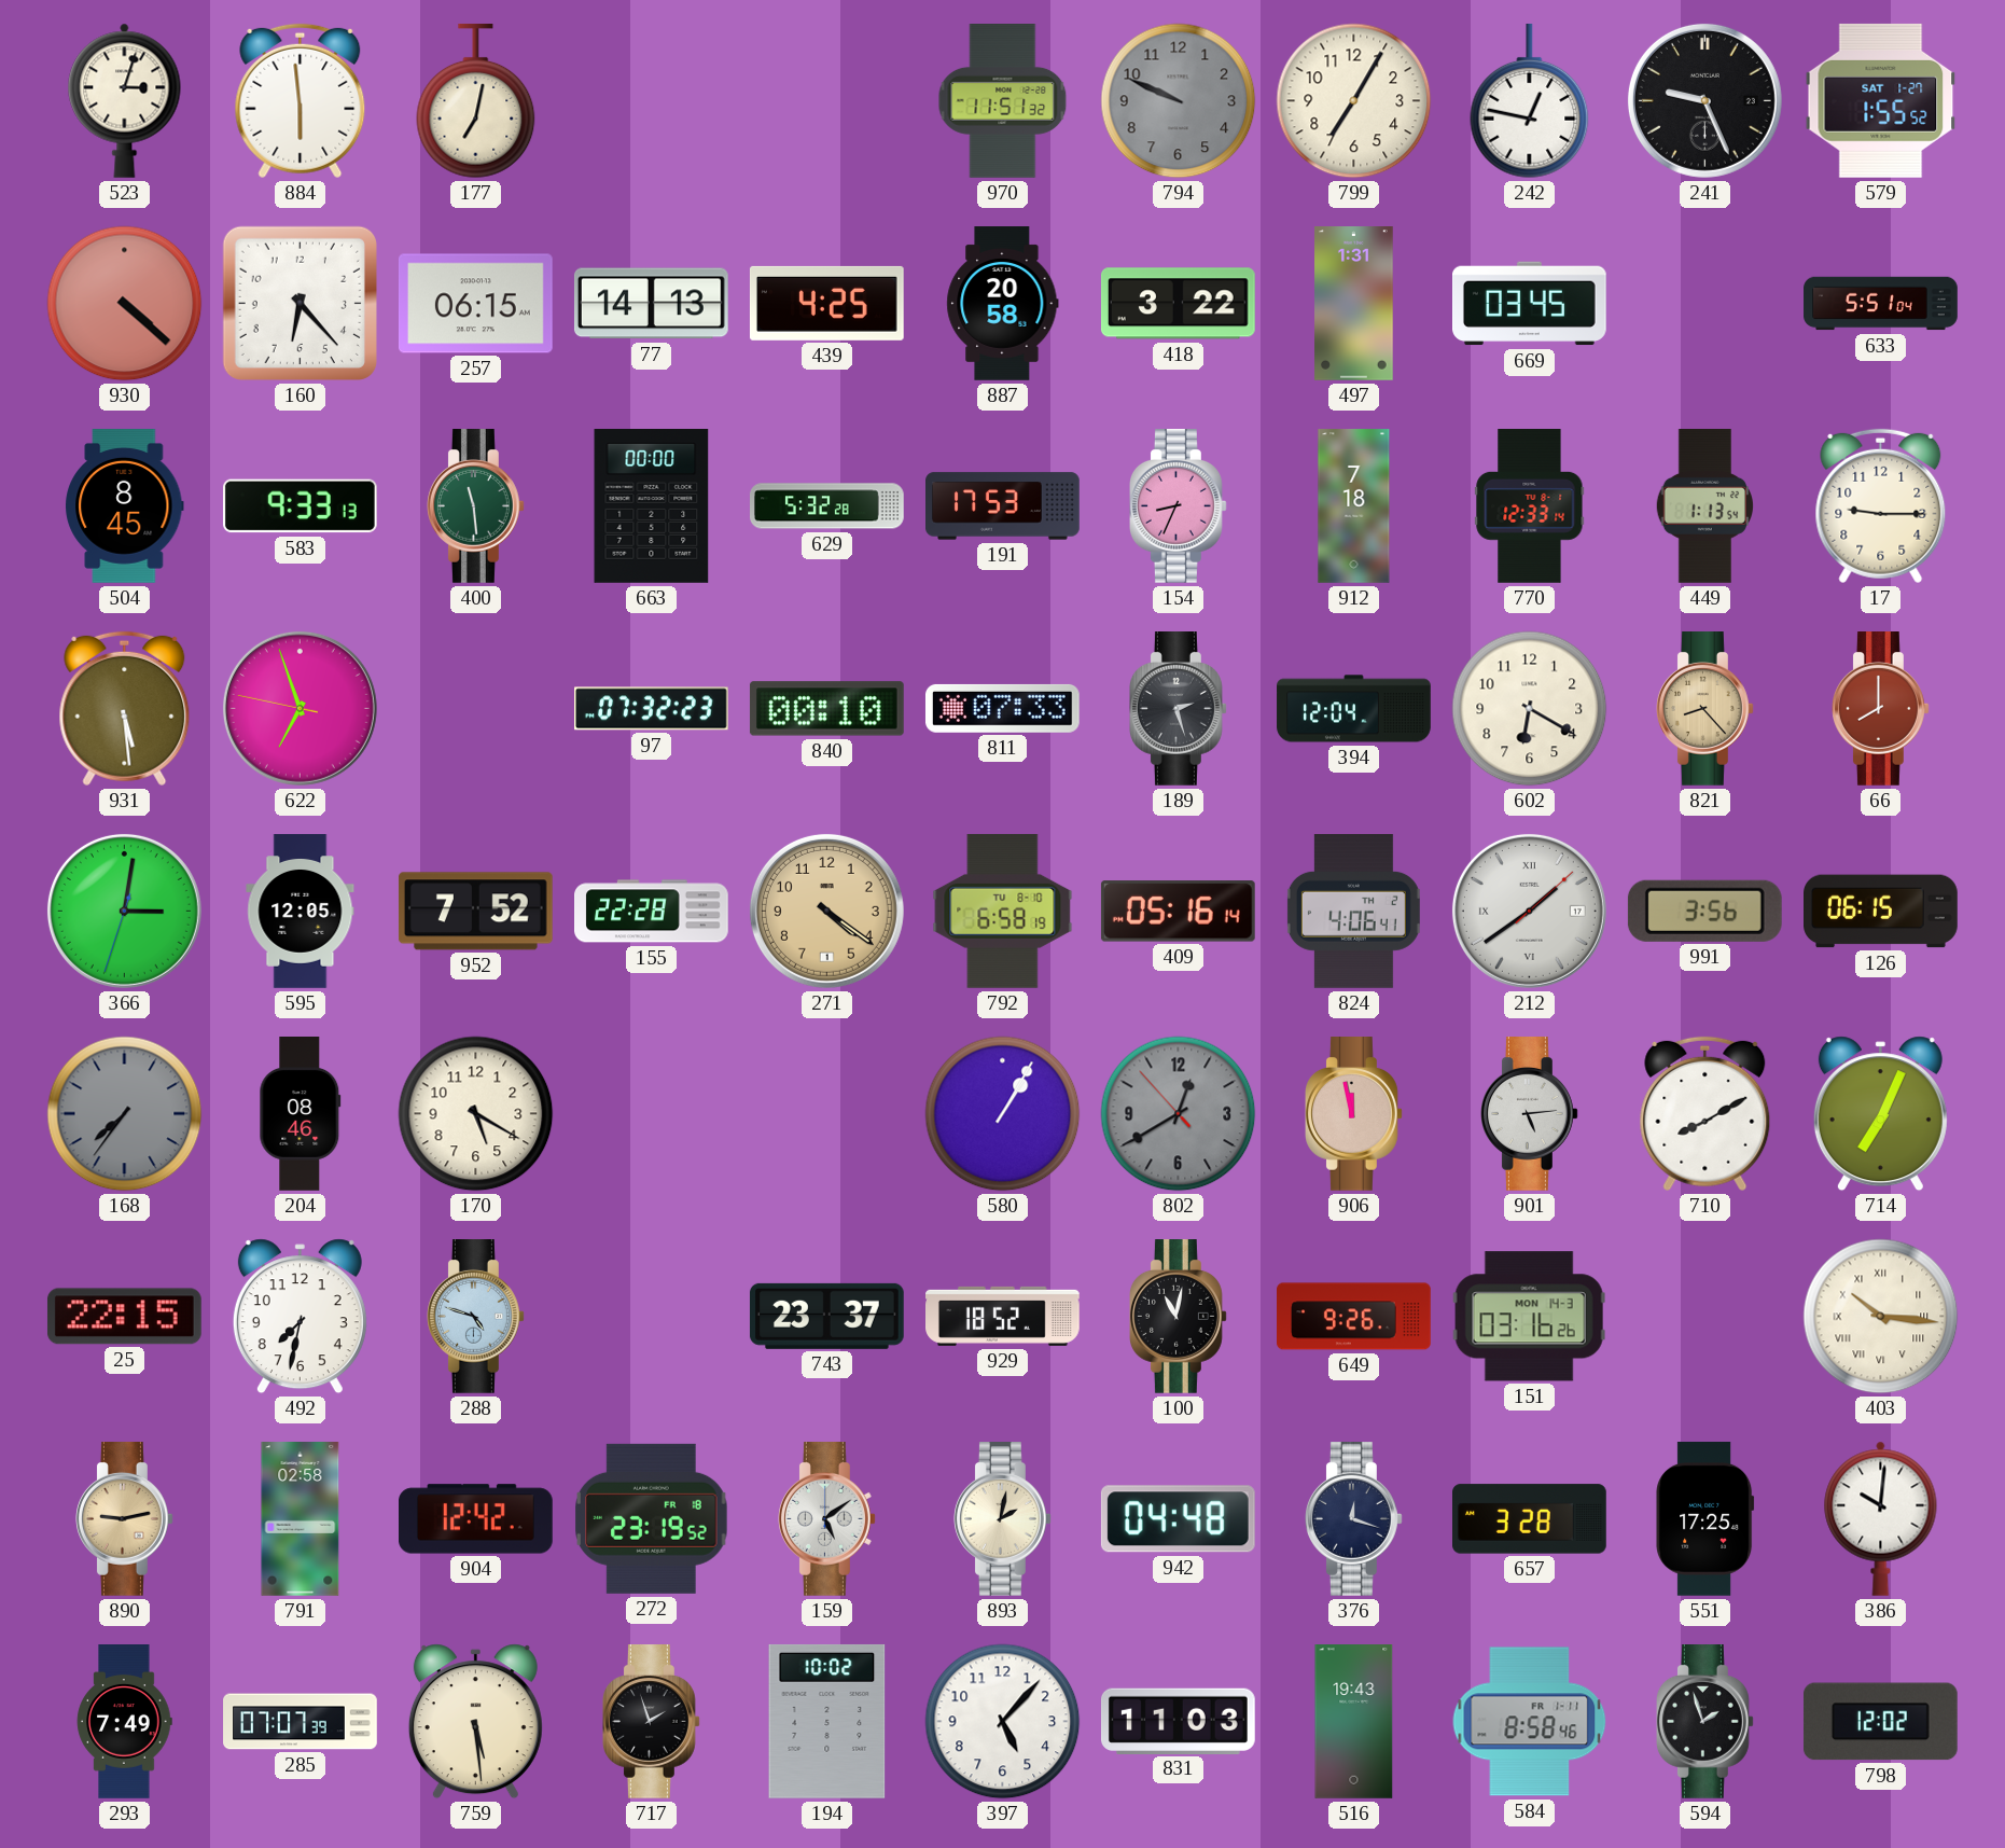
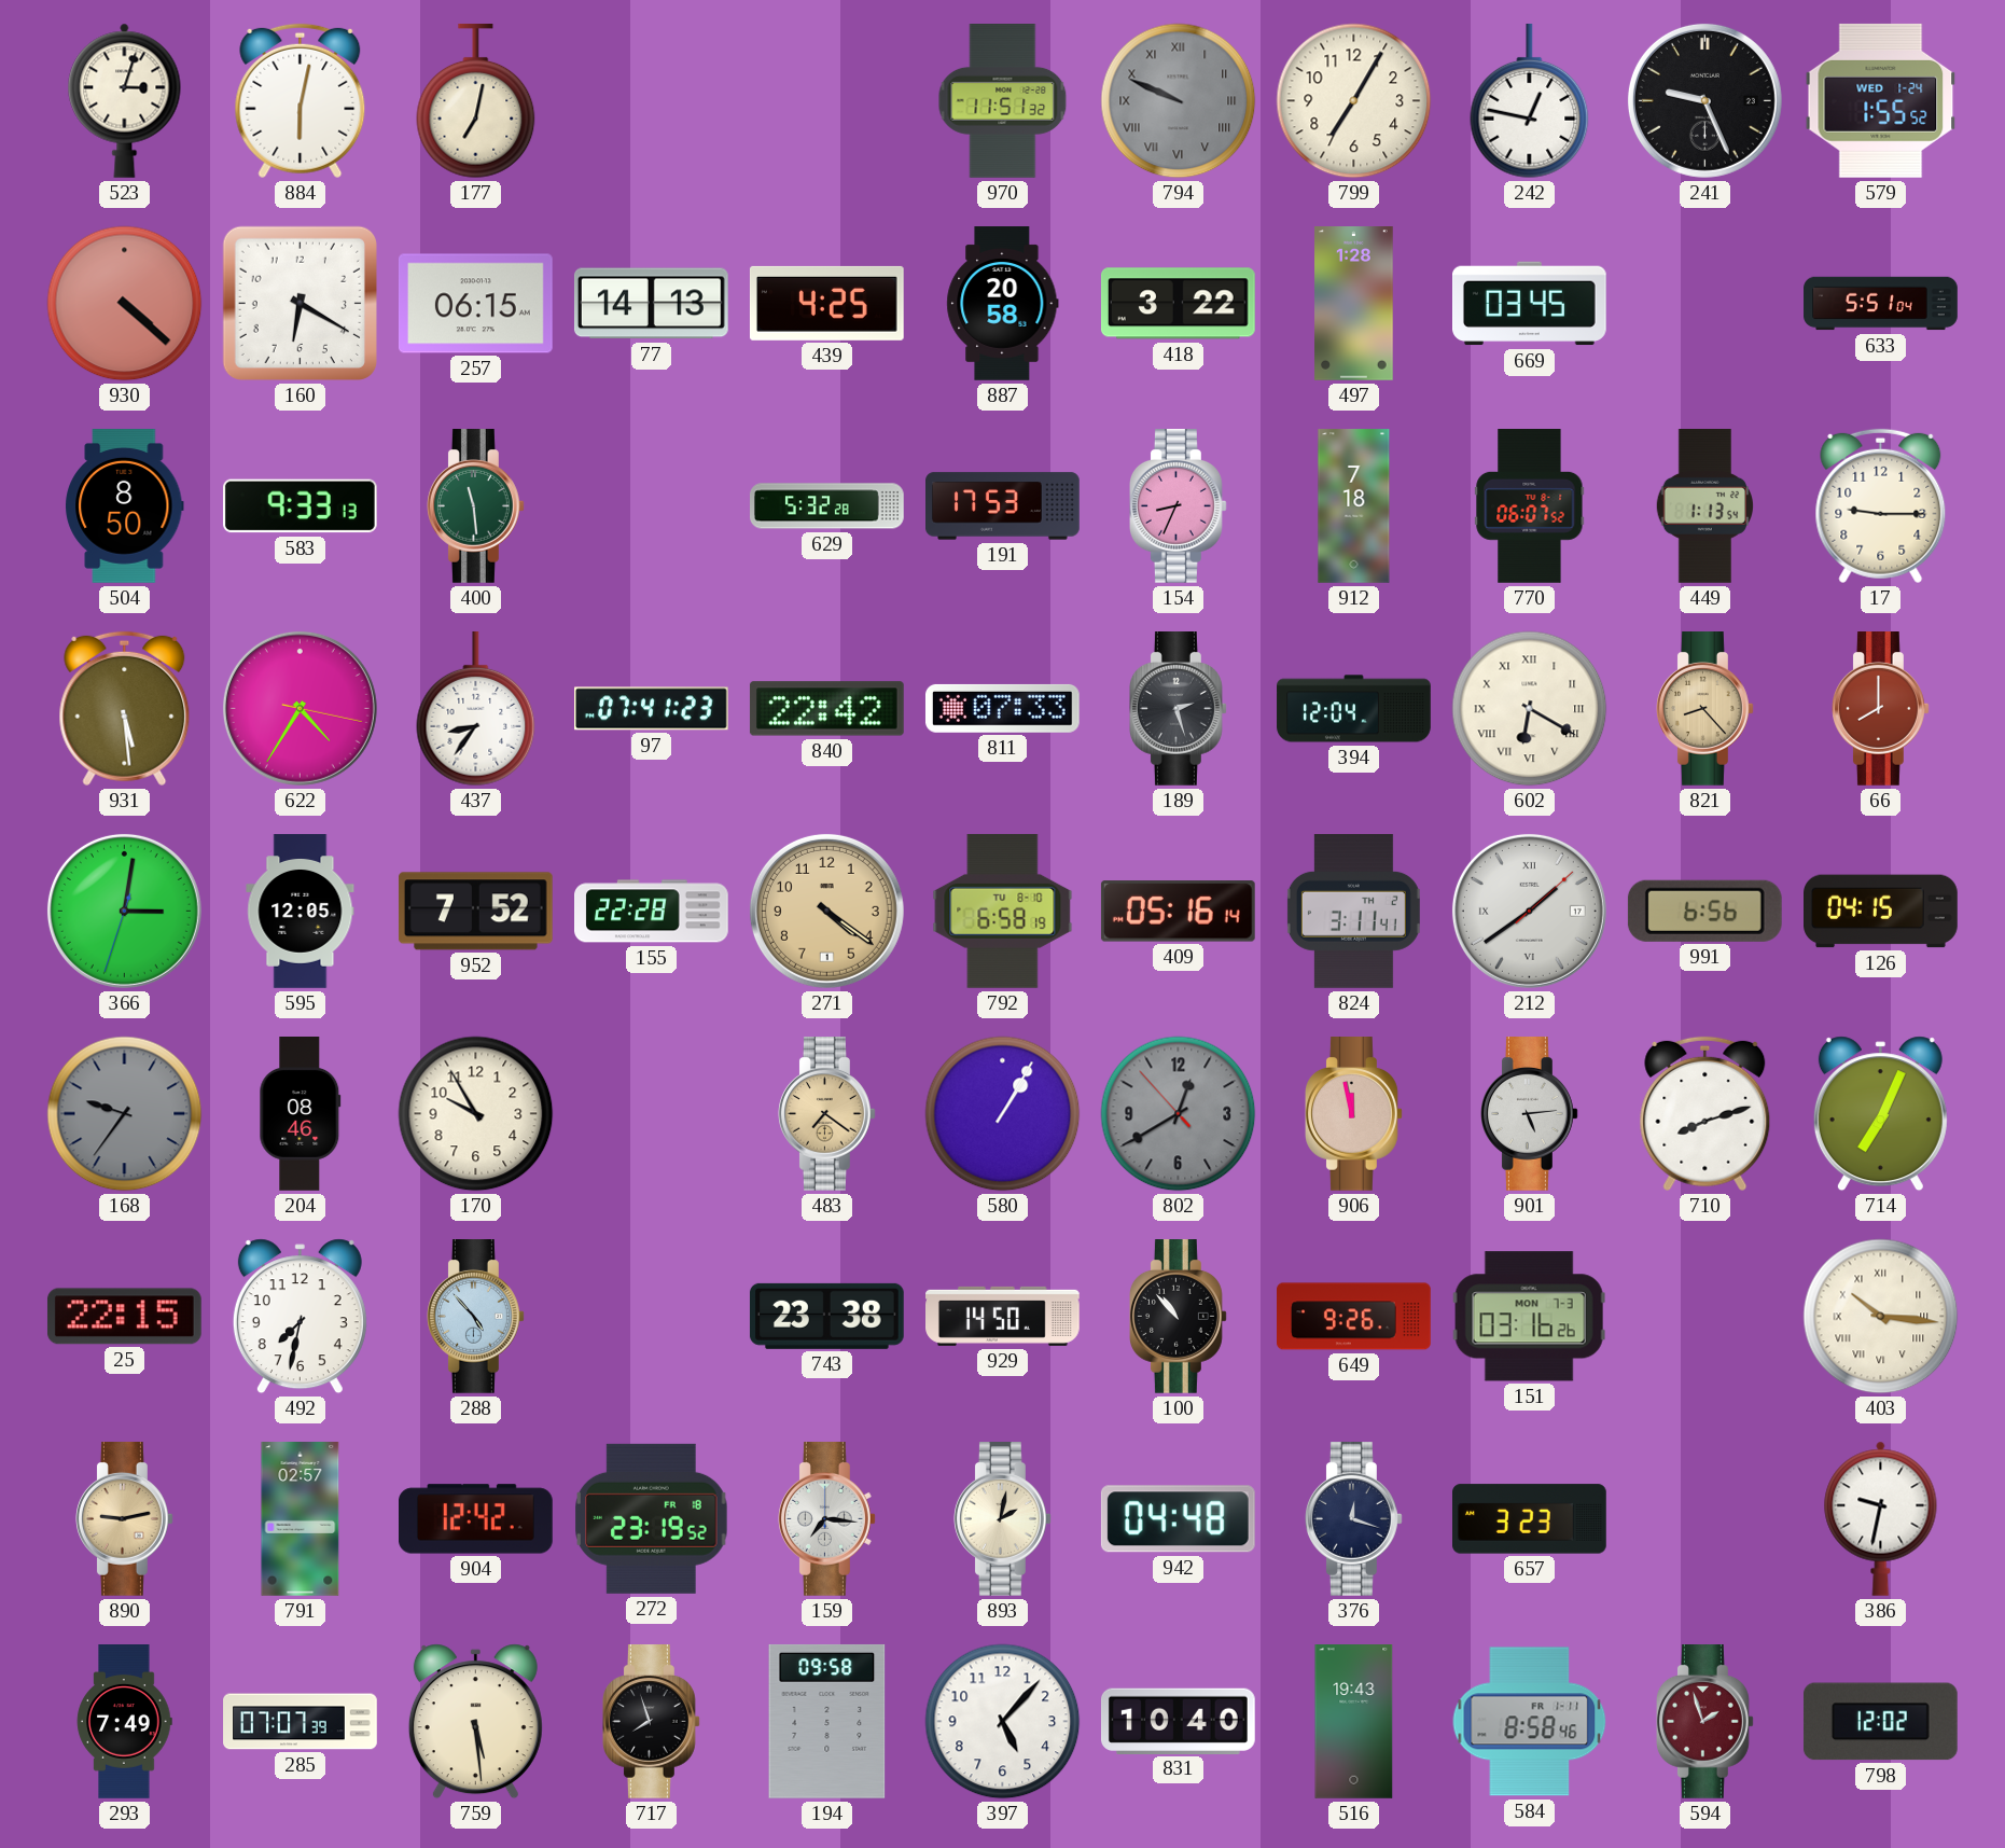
884: 5:59 -> 6:02 (301, 101)
794 numerals: Arabic -> Roman (1179, 101)
579 date: SAT 1-27 -> WED 1-24 (1881, 100)
160: 6:23 -> 6:20 (300, 303)
497: 1:31 -> 1:28 (1354, 304)
504: 8:45 -> 8:50 (125, 506)
663: 00:00 -> none (652, 506)
770: 12:33 -> 06:07 (1530, 506)
622: 6:56 -> 4:35 (300, 708)
437: none -> 8:36 (476, 709)
97: 07:32 -> 07:41 (652, 709)
840: 00:10 -> 22:42 (826, 709)
602 numerals: Arabic -> Roman (1530, 709)
824: 4:06 -> 3:11 (1353, 912)
991: 3:56 -> 6:56 (1704, 911)
126: 06:15 -> 04:15 (1881, 912)
168: 7:36 -> 9:36 (125, 1114)
170: 5:20 -> 9:55 (476, 1114)
483: none -> 7:21 (827, 1114)
710: 8:10 -> 8:12 (1705, 1114)
288: 4:48 -> 4:53 (476, 1317)
743: 23:37 -> 23:38 (826, 1316)
929: 18:52 -> 14:50 (1003, 1316)
100: 11:02 -> 10:53 (1179, 1317)
151 date: MON 14-3 -> MON 7-3 (1529, 1317)
791: 02:58 -> 02:57 (301, 1519)
159: 5:09 -> 7:16 (827, 1519)
657: 3:28 -> 3:23 (1530, 1519)
551: 17:25 -> none (1705, 1518)
386: 10:01 -> 9:32 (1881, 1518)
717: 1:57 -> 7:57 (652, 1722)
194: 10:02 -> 09:58 (827, 1721)
831: 11:03 -> 10:40 (1178, 1721)
594 dial: black -> burgundy (1705, 1722)
